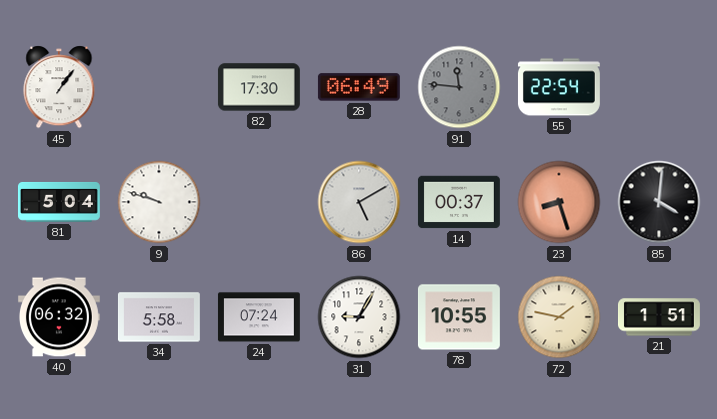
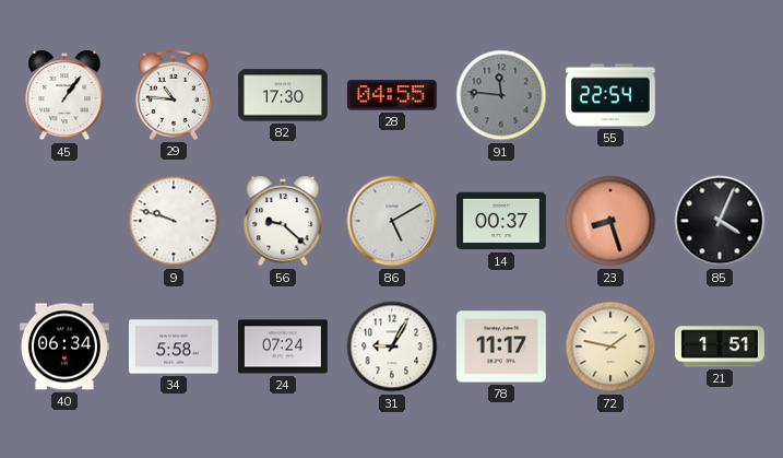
29: none -> 10:46 (173, 95)
28: 06:49 -> 04:55 (392, 95)
81: 5:04 -> none (60, 202)
56: none -> 9:22 (283, 221)
85: 4:01 -> 4:04 (720, 221)
40: 06:32 -> 06:34 (64, 347)
78: 10:55 -> 11:17 (501, 347)
